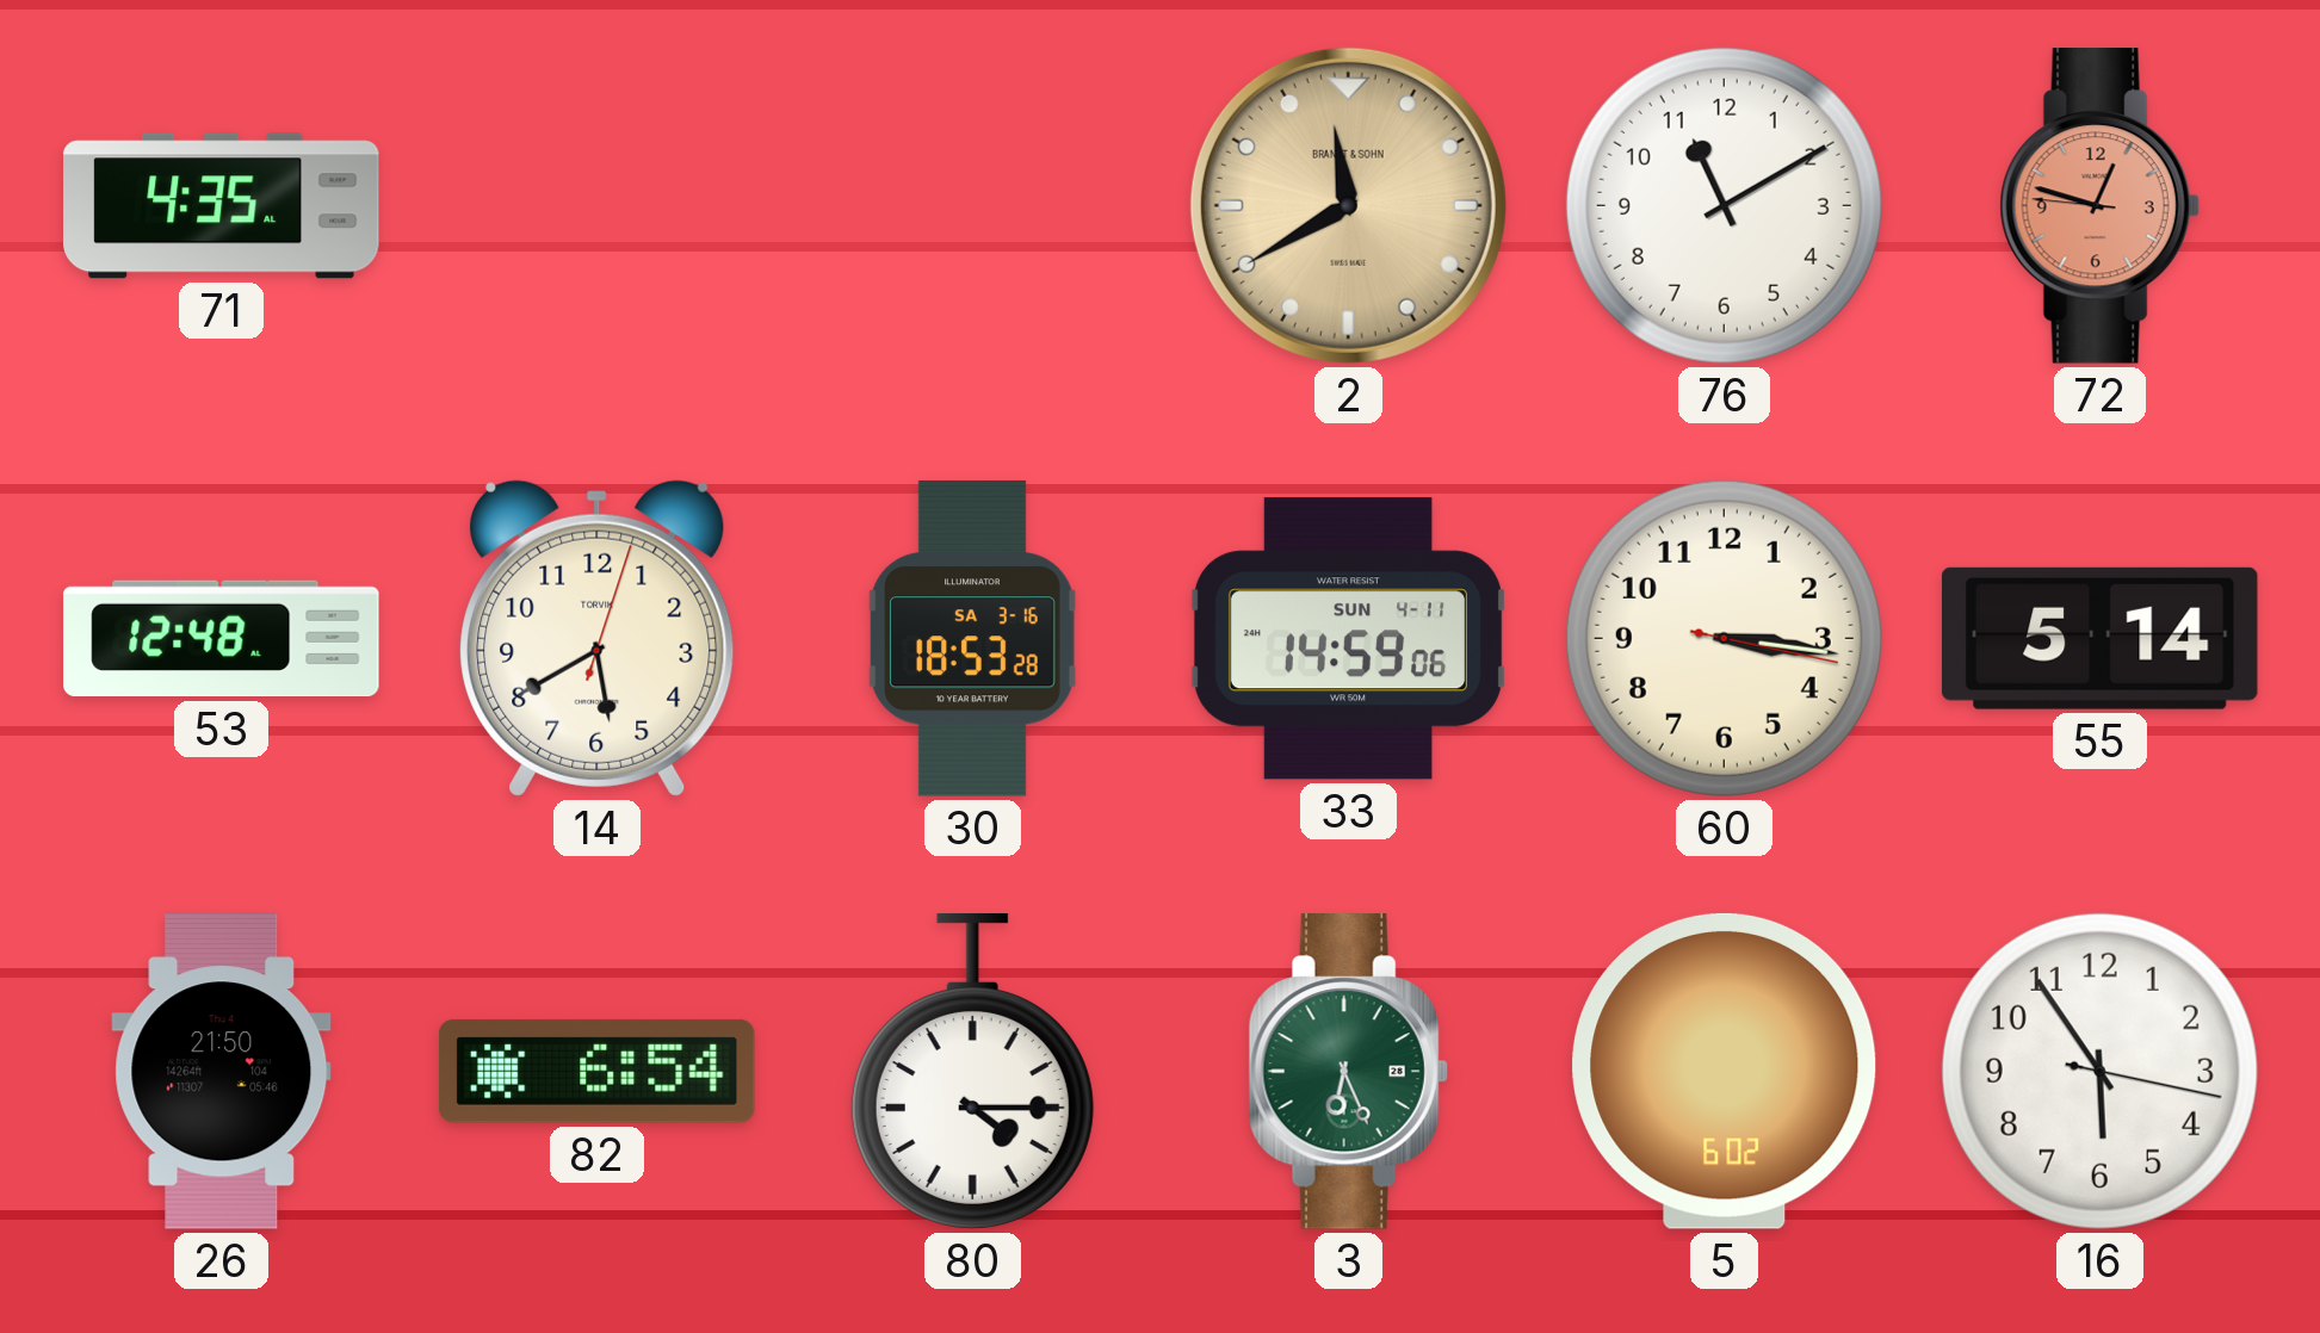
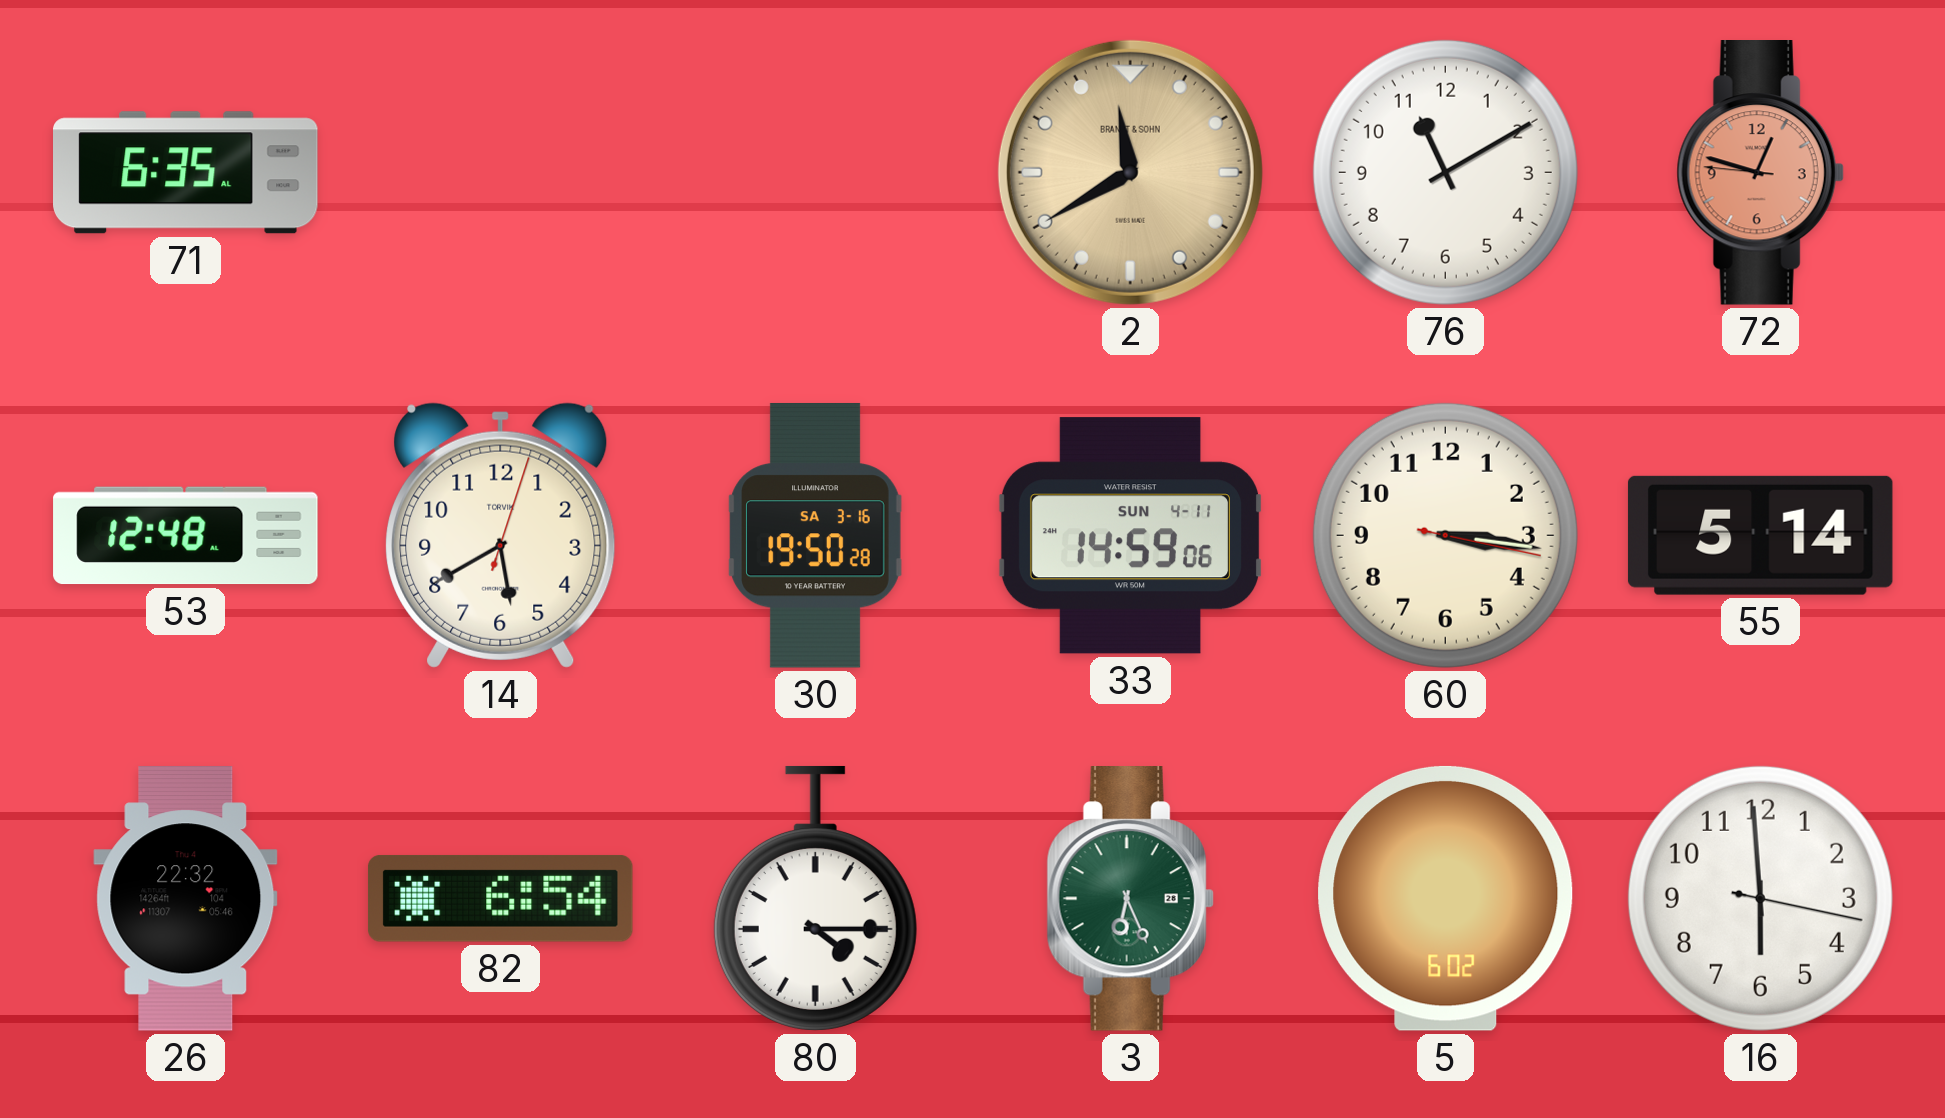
71: 4:35 -> 6:35 (186, 173)
30: 18:53 -> 19:50 (816, 535)
26: 21:50 -> 22:32 (186, 899)
16: 5:54 -> 5:59 (1760, 898)
